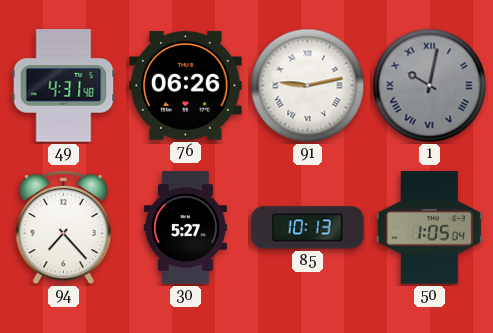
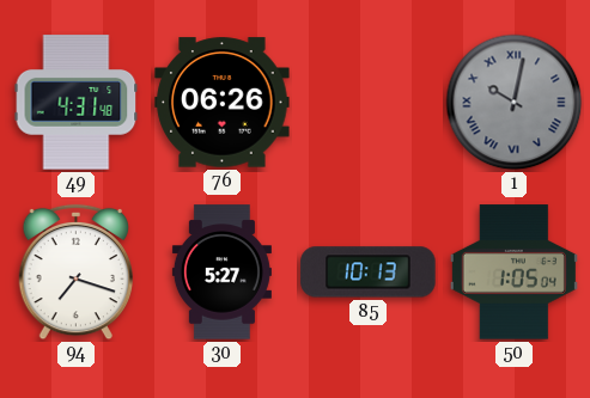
91: 9:13 -> none (308, 86)
94: 7:23 -> 7:18 (75, 273)
